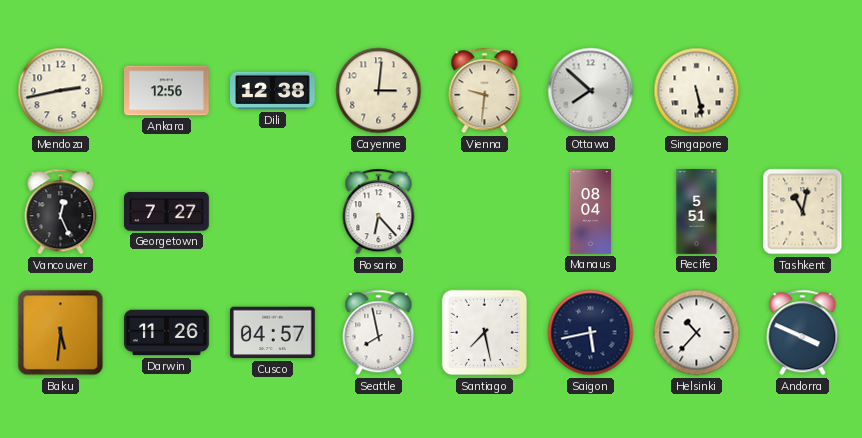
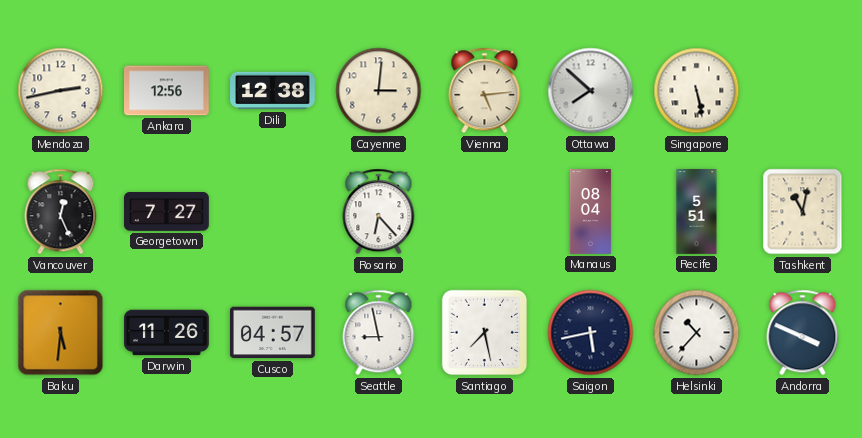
Vienna: 9:31 -> 5:14 (485, 91)
Seattle: 7:58 -> 8:58 (379, 333)
